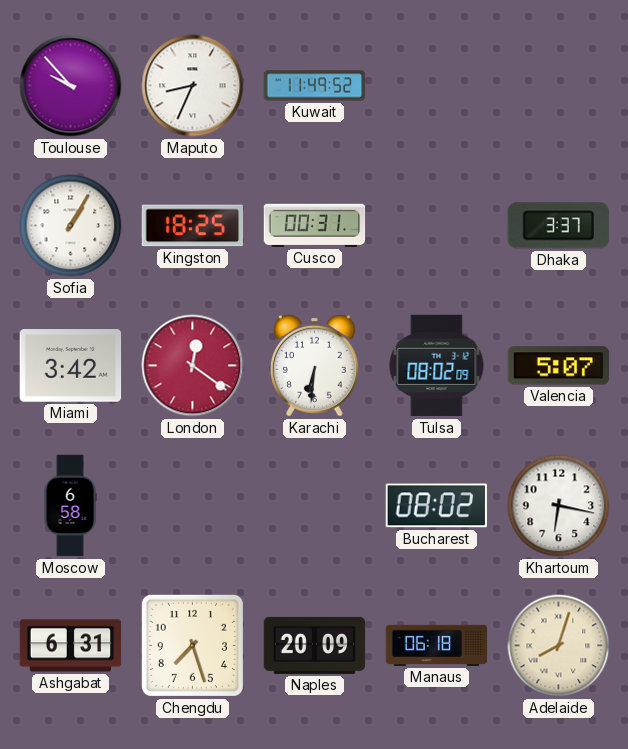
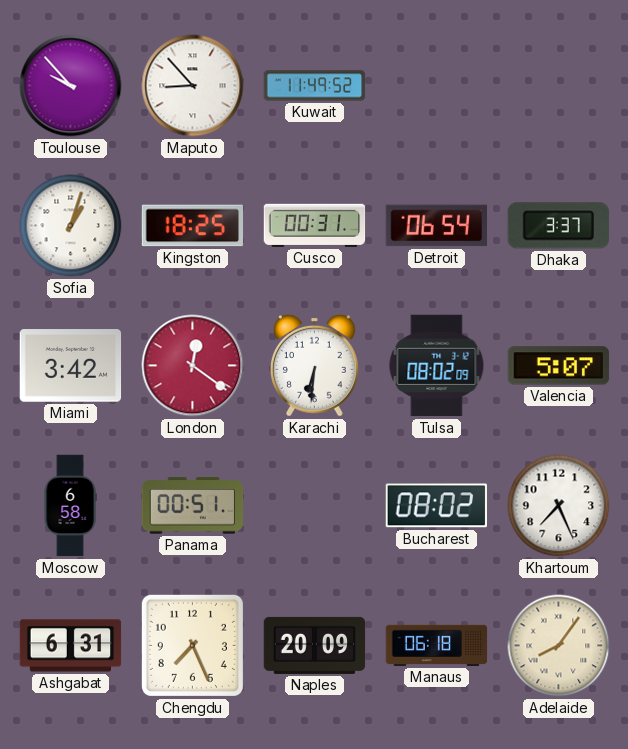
Maputo: 8:34 -> 8:53 (193, 86)
Sofia: 1:05 -> 1:03 (71, 226)
Detroit: none -> 06:54 (437, 226)
Panama: none -> 00:51 (193, 506)
Khartoum: 6:17 -> 7:26 (559, 506)
Chengdu: 7:27 -> 7:26 (192, 645)
Adelaide: 8:03 -> 8:06 (559, 646)
